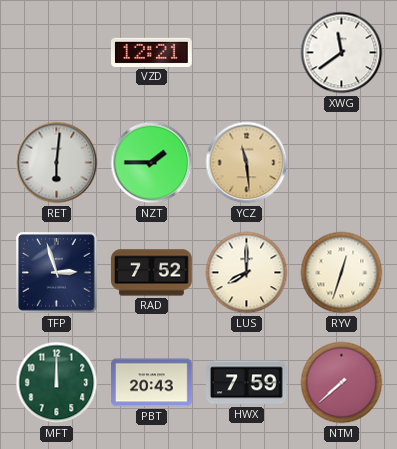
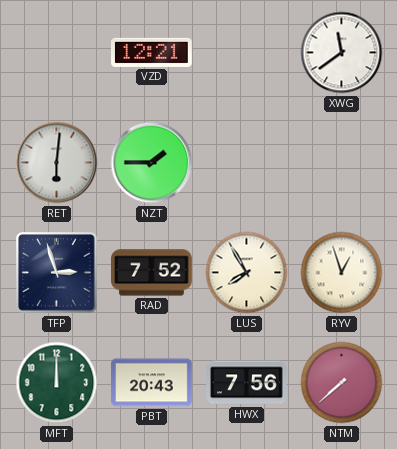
YCZ: 11:29 -> none (247, 163)
LUS: 8:00 -> 7:55 (247, 273)
RYV: 12:33 -> 12:57 (342, 273)
HWX: 7:59 -> 7:56 (247, 383)
